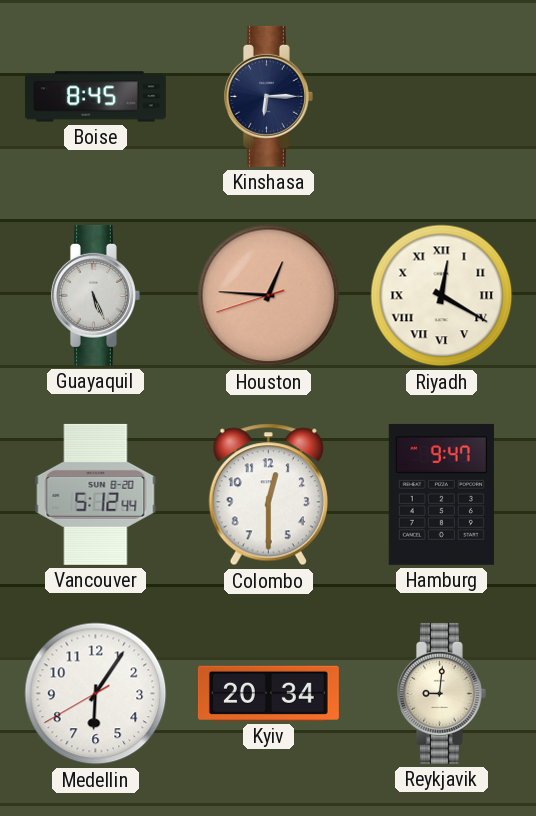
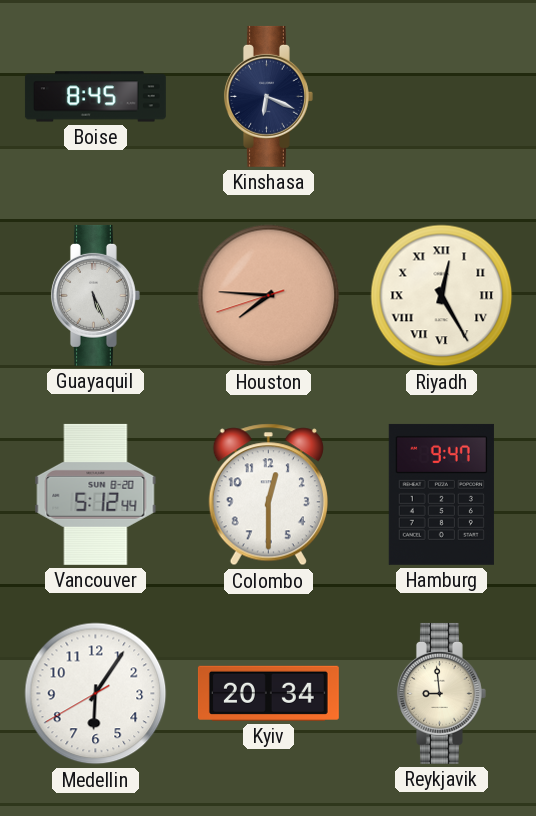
Kinshasa: 6:15 -> 6:19 (268, 96)
Houston: 12:45 -> 7:45 (269, 296)
Riyadh: 12:20 -> 12:25 (442, 296)
Reykjavik: 9:01 -> 8:59 (441, 693)
